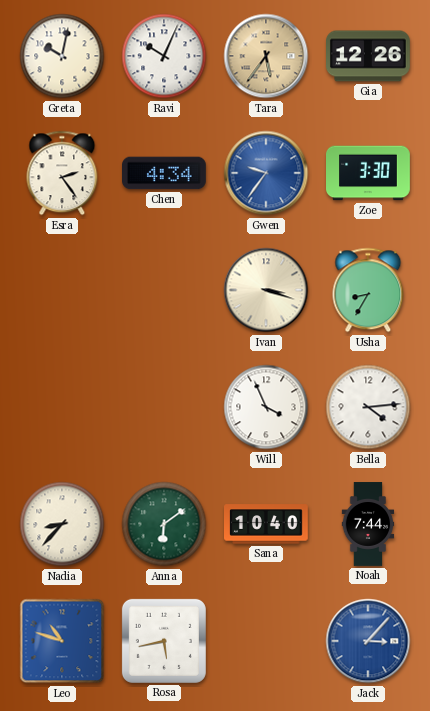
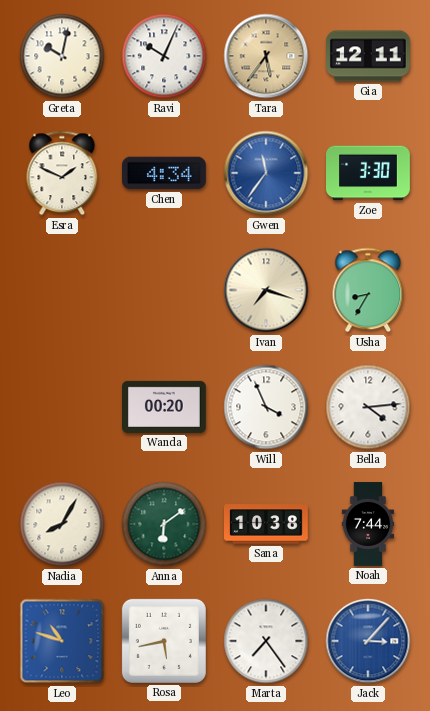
Gia: 12:26 -> 12:11 (369, 56)
Esra: 2:24 -> 1:49 (62, 173)
Gwen: 9:36 -> 11:36 (266, 173)
Ivan: 3:18 -> 7:18 (266, 290)
Wanda: none -> 00:20 (165, 407)
Nadia: 8:37 -> 8:05 (62, 524)
Sana: 10:40 -> 10:38 (267, 524)
Marta: none -> 7:24 (266, 641)
